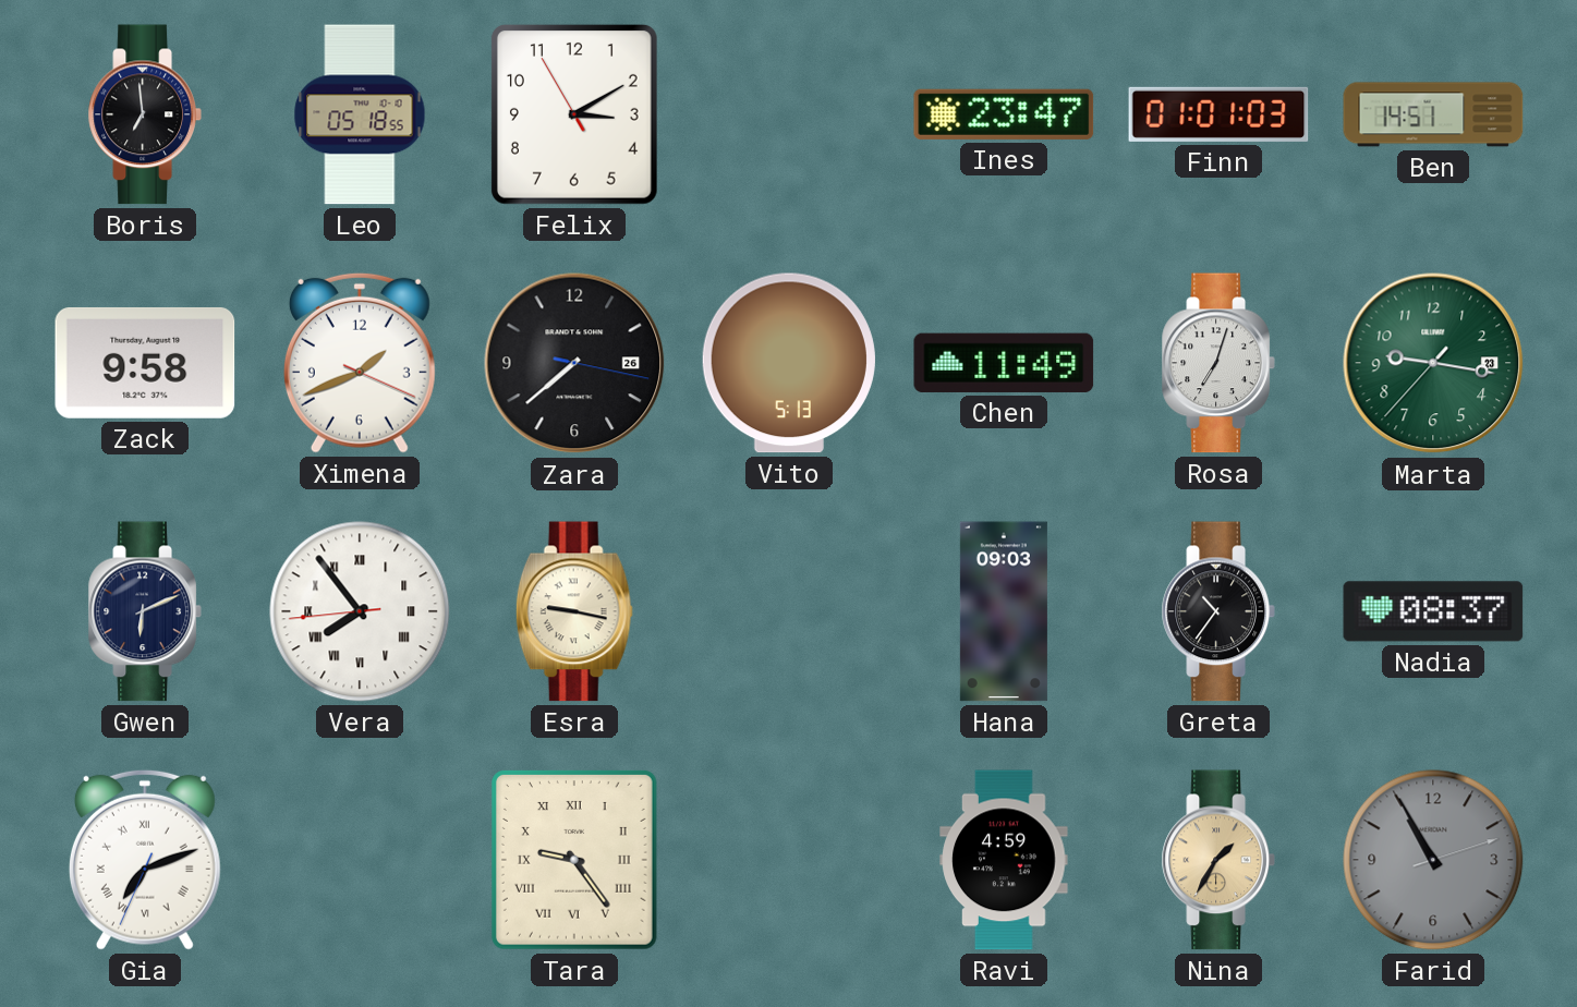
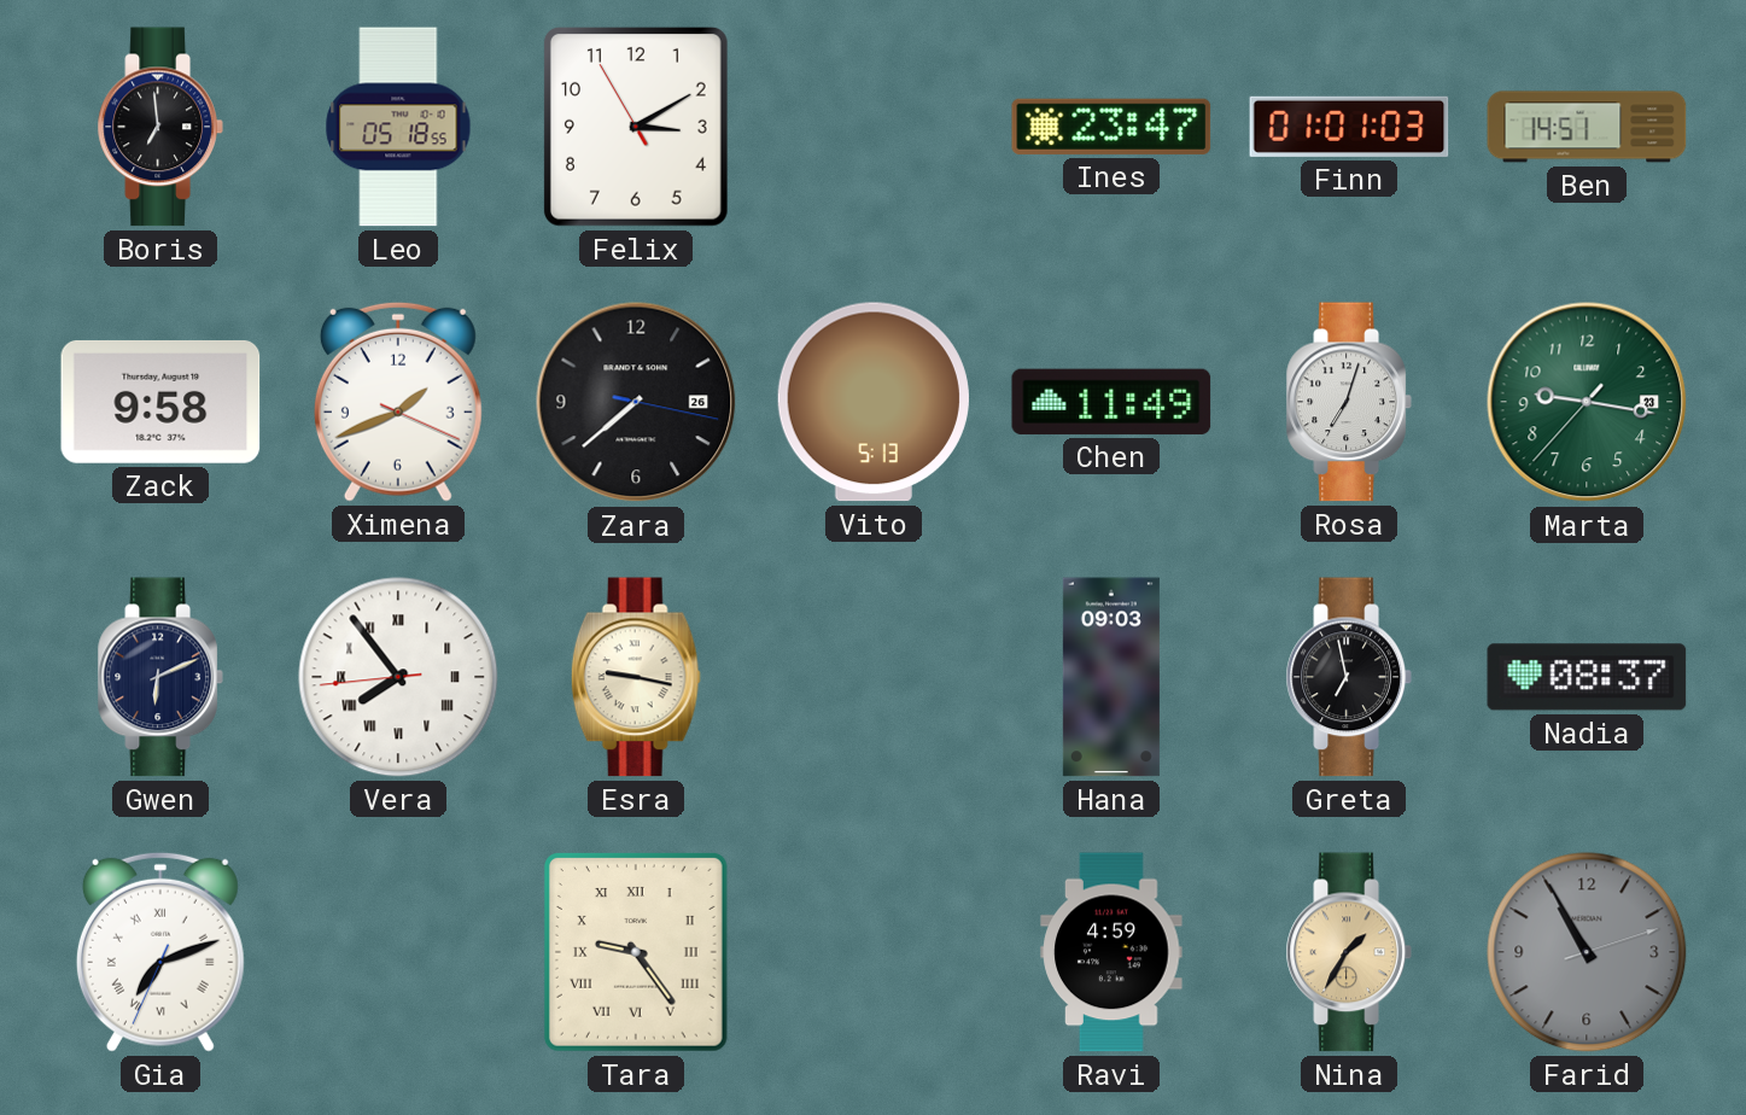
Greta: 10:36 -> 6:58 (1349, 677)
